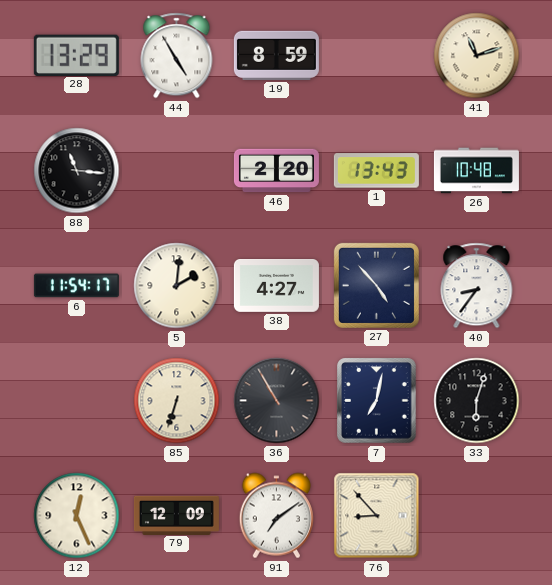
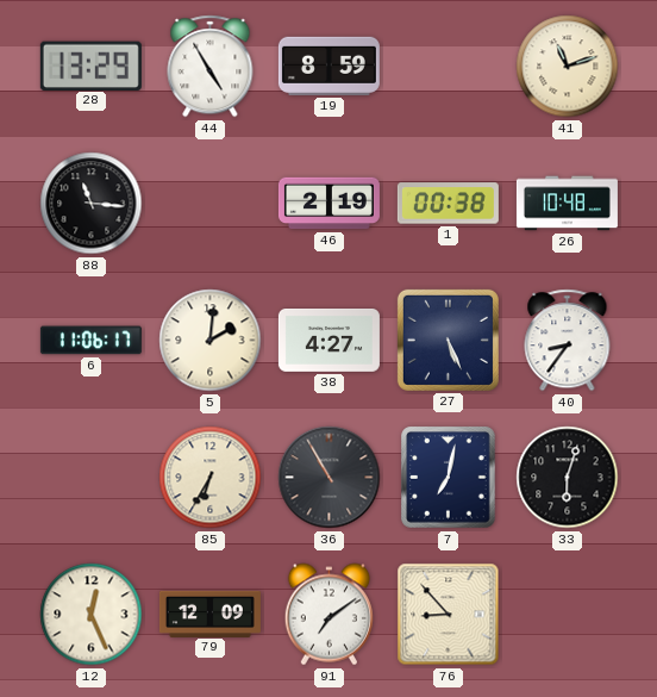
46: 2:20 -> 2:19 (328, 204)
1: 13:43 -> 00:38 (448, 204)
6: 11:54 -> 11:06 (90, 341)
27: 4:53 -> 5:26 (448, 340)
85: 6:33 -> 6:35 (211, 478)
